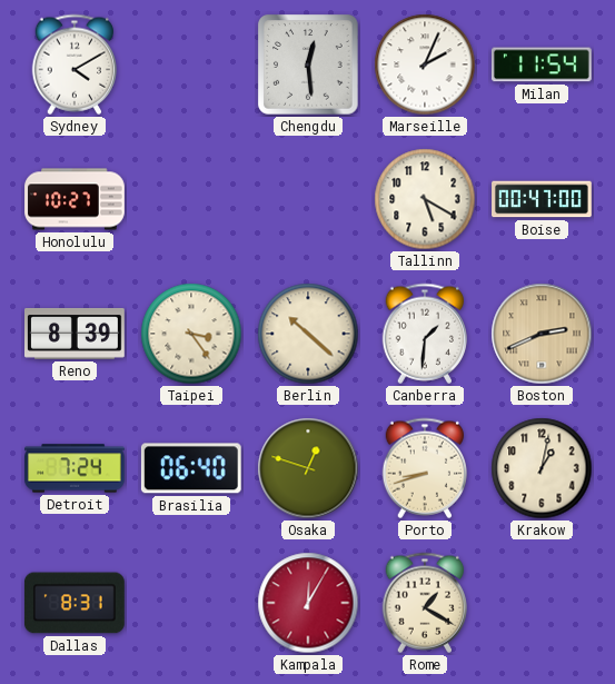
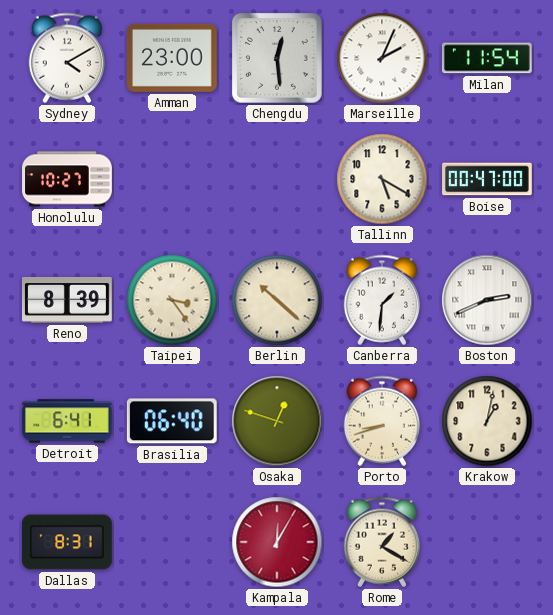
Amman: none -> 23:00 (172, 58)
Boston dial: champagne -> white (487, 300)
Detroit: 7:24 -> 6:41 (68, 421)
